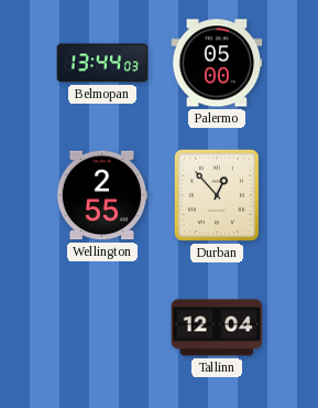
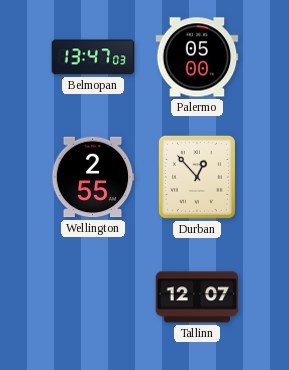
Belmopan: 13:44 -> 13:47 (93, 57)
Tallinn: 12:04 -> 12:07 (197, 297)
